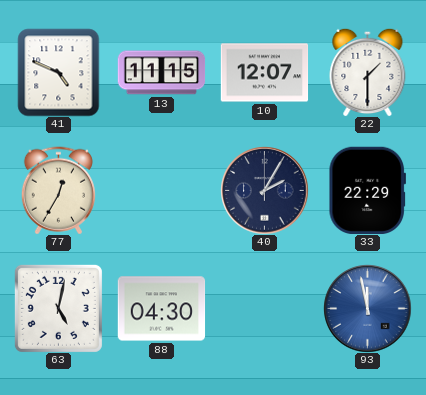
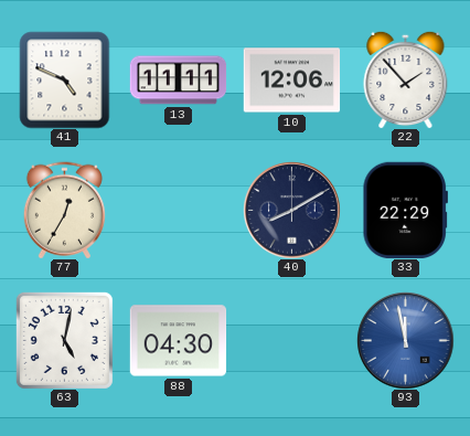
13: 11:15 -> 11:11 (178, 81)
10: 12:07 -> 12:06 (291, 81)
22: 1:30 -> 1:53 (406, 79)
40: 2:05 -> 8:10 (291, 210)
